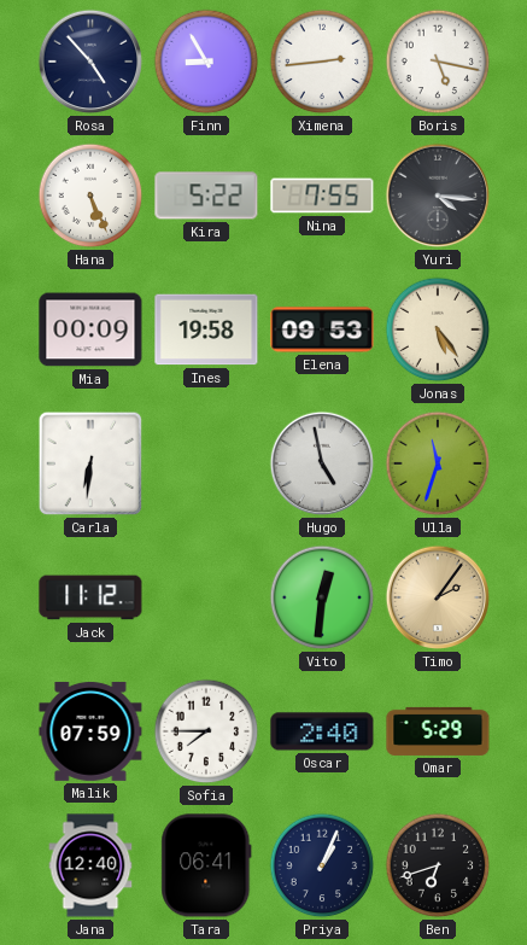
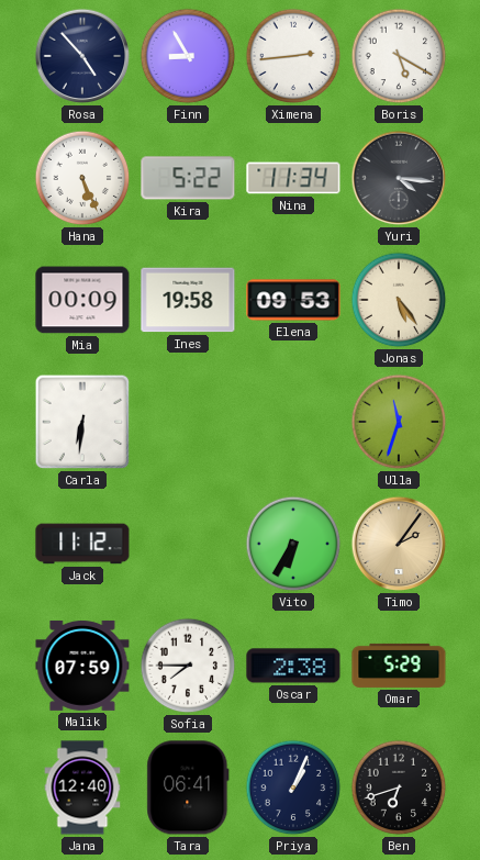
Boris: 5:17 -> 5:20 (399, 56)
Nina: 7:55 -> 11:34 (293, 178)
Hugo: 4:58 -> none (322, 463)
Vito: 12:31 -> 6:35 (293, 544)
Oscar: 2:40 -> 2:38 (293, 666)
